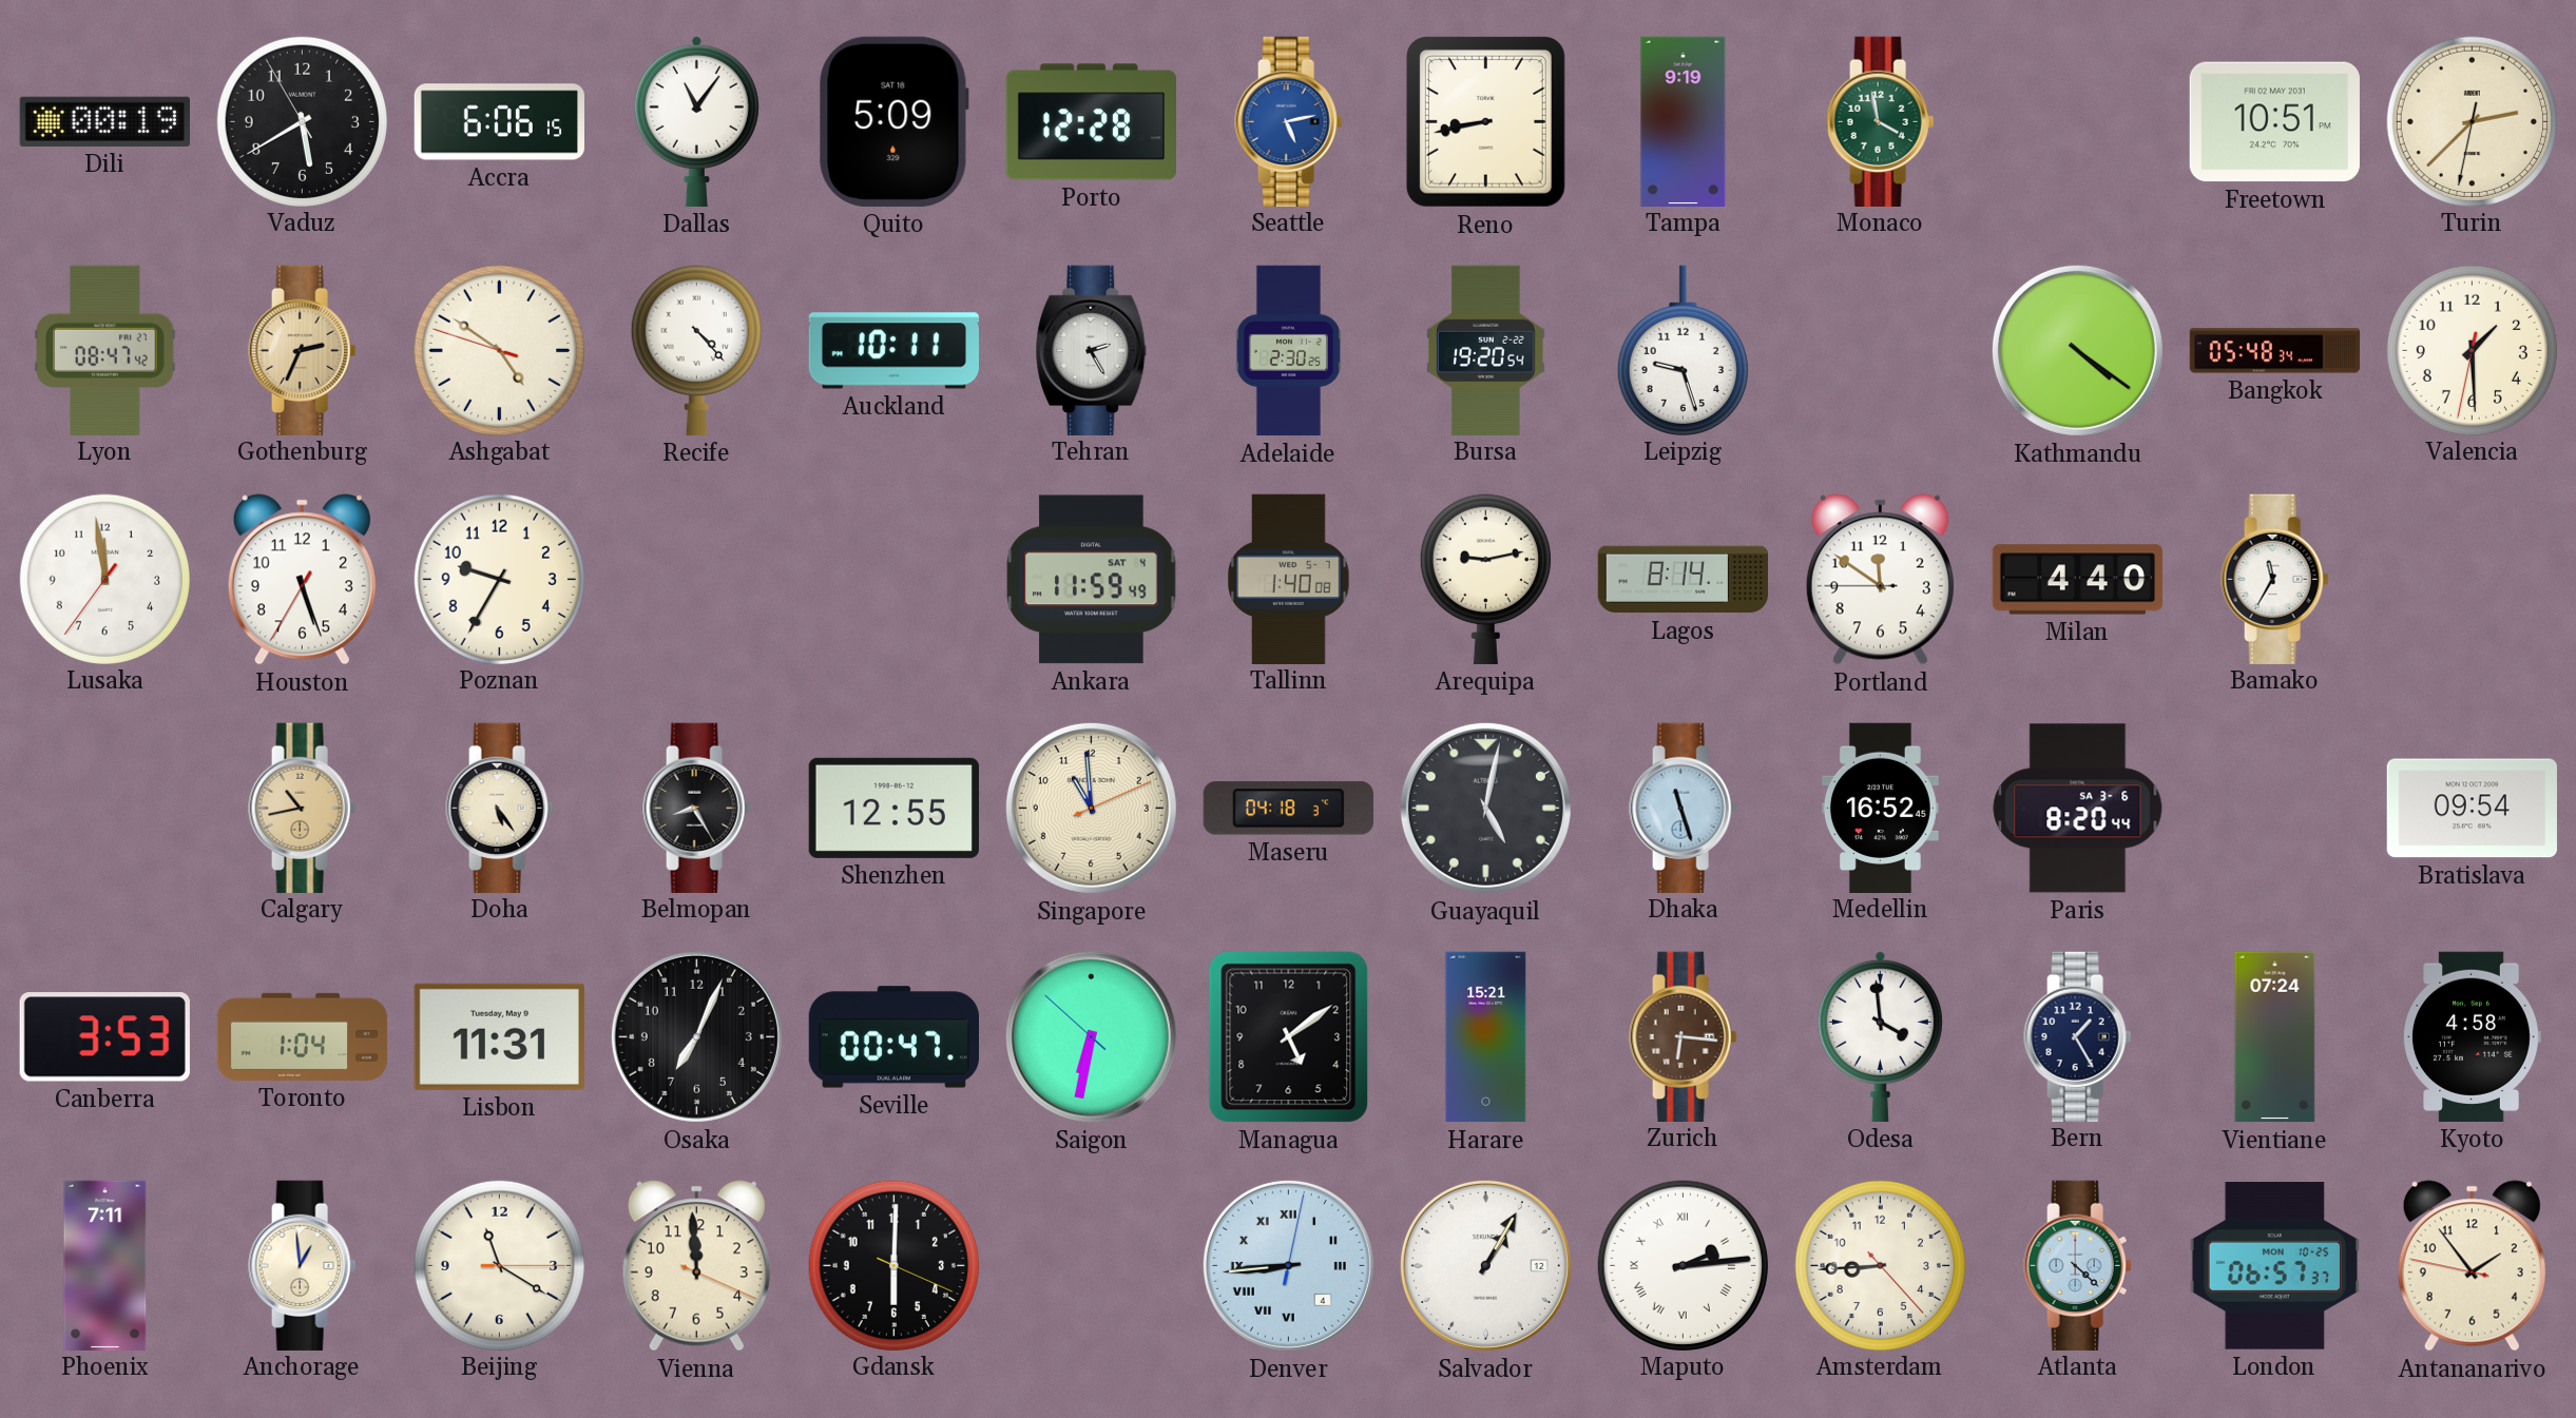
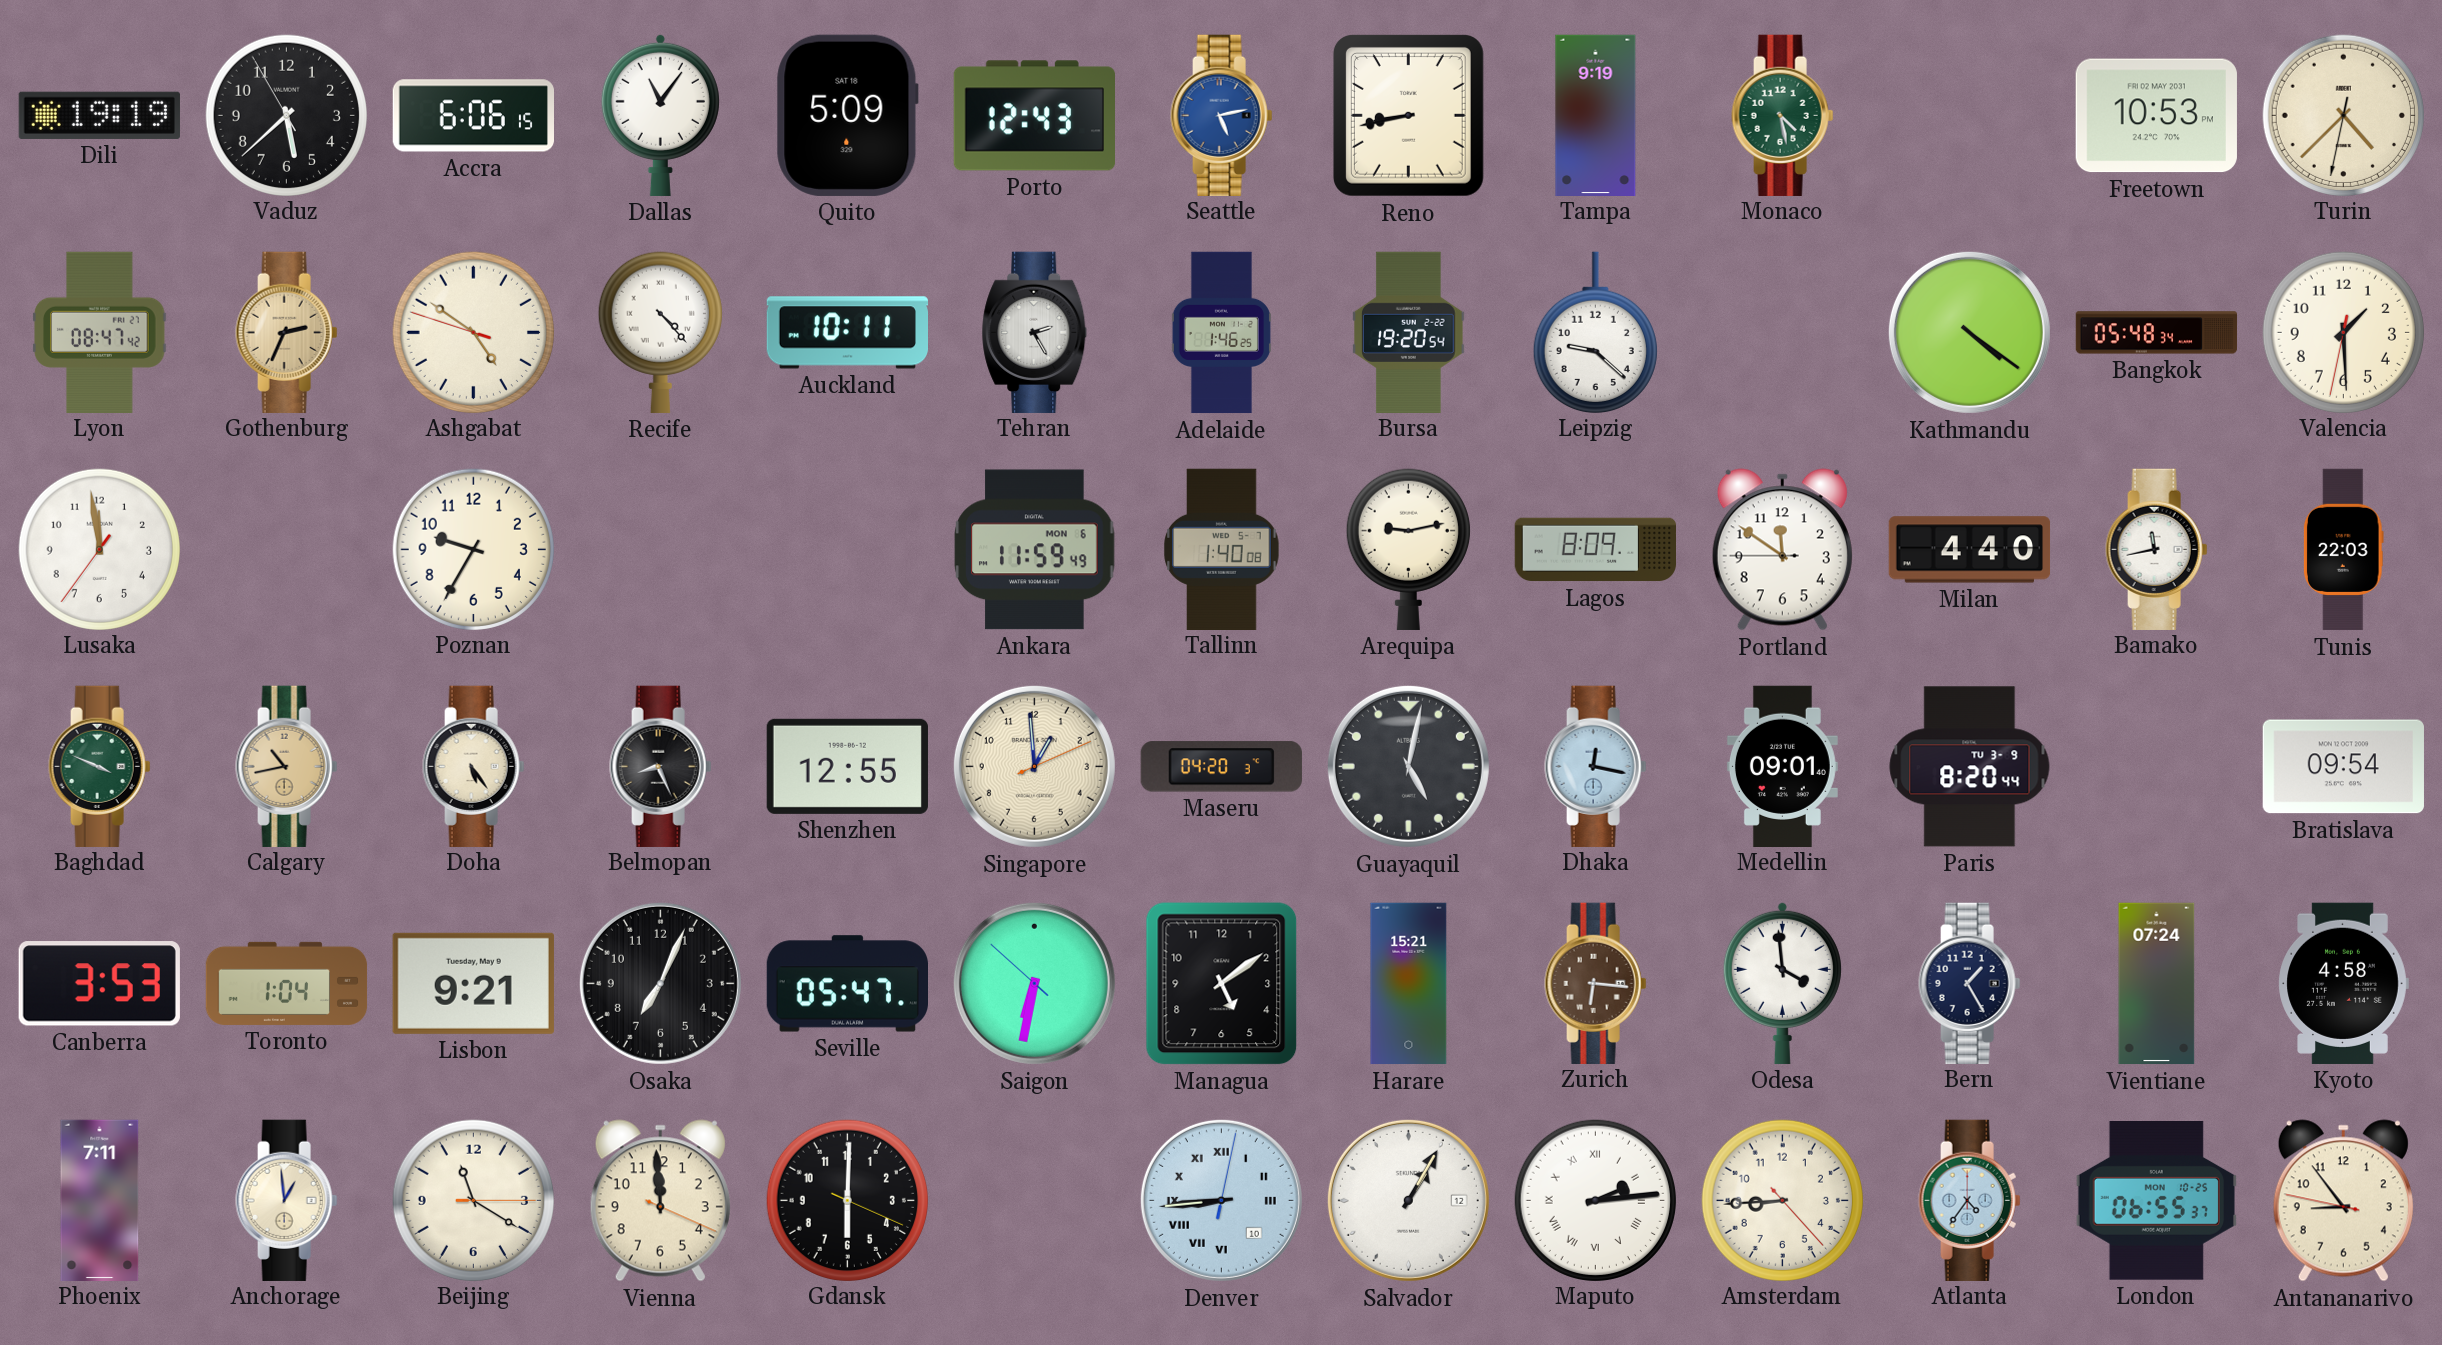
Dili: 00:19 -> 19:19 (99, 115)
Vaduz: 5:39 -> 5:37 (286, 115)
Porto: 12:28 -> 12:43 (1034, 116)
Monaco: 3:58 -> 4:28 (1783, 115)
Freetown: 10:51 -> 10:53 (2156, 116)
Turin: 2:37 -> 4:37 (2343, 115)
Adelaide: 2:30 -> 1:46 (1221, 333)
Leipzig: 9:27 -> 9:22 (1595, 332)
Houston: 5:26 -> none (302, 580)
Ankara date: SAT 4 -> MON 6 (1035, 550)
Lagos: 8:14 -> 8:09 (1596, 550)
Bamako: 11:35 -> 11:43 (2157, 549)
Tunis: none -> 22:03 (2343, 550)
Baghdad: none -> 3:49 (100, 766)
Belmopan: 8:25 -> 8:26 (661, 766)
Singapore: 10:59 -> 12:59 (1034, 766)
Maseru: 04:18 -> 04:20 (1221, 767)
Dhaka: 11:27 -> 12:17 (1596, 766)
Medellin: 16:52 -> 09:01 (1782, 766)
Paris date: SA 3-6 -> TU 3-9 (1970, 767)
Lisbon: 11:31 -> 9:21 (473, 983)
Seville: 00:47 -> 05:47 (847, 984)
Denver date: 4 -> 10 (1221, 1200)
Atlanta: 4:22 -> 4:36 (1970, 1200)
London: 06:57 -> 06:55 (2156, 1201)
Antananarivo: 1:53 -> 8:53 (2343, 1201)
